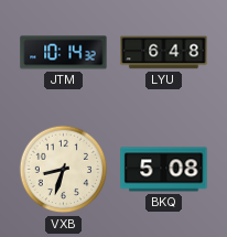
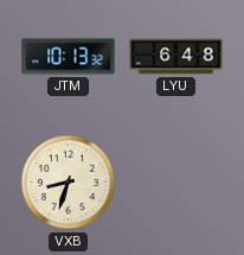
JTM: 10:14 -> 10:13 (69, 57)
BKQ: 5:08 -> none (164, 170)
